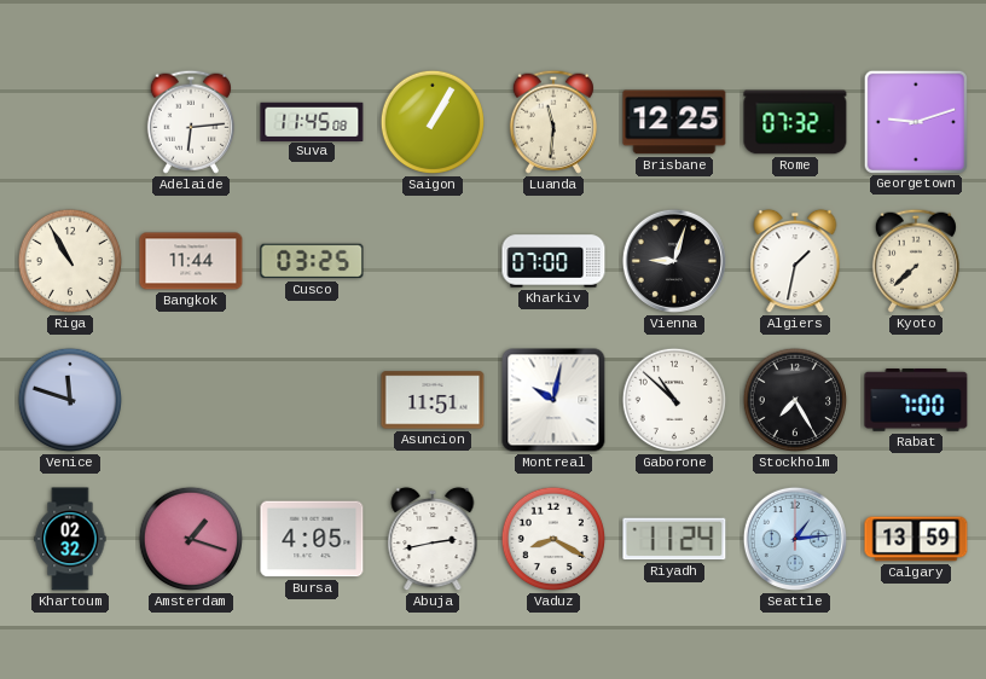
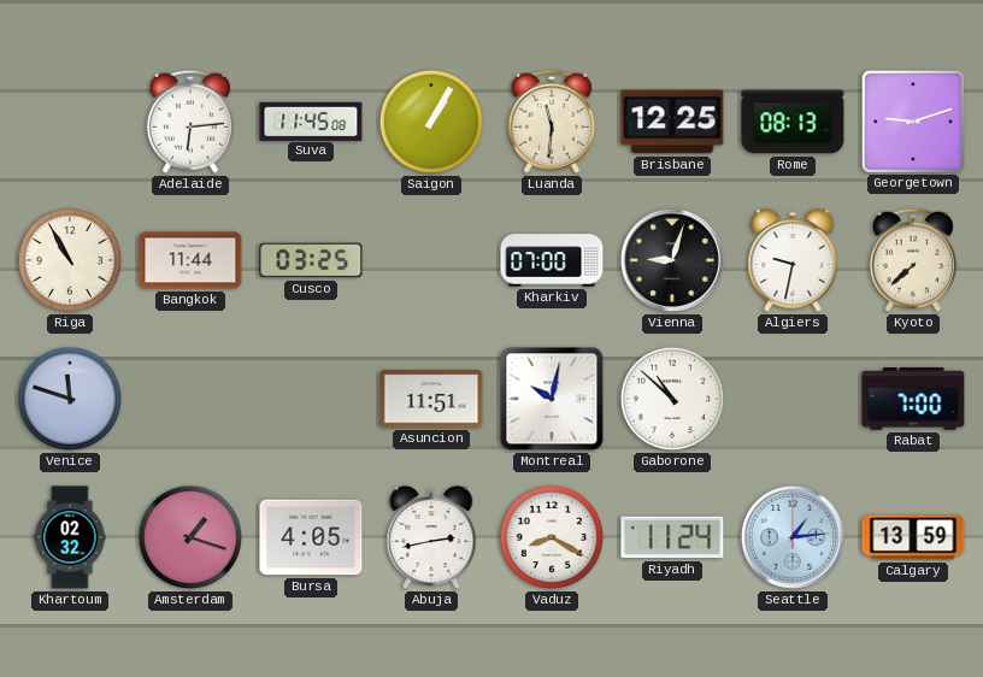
Rome: 07:32 -> 08:13 (793, 122)
Algiers: 1:32 -> 9:32 (793, 260)
Stockholm: 7:25 -> none (795, 400)
